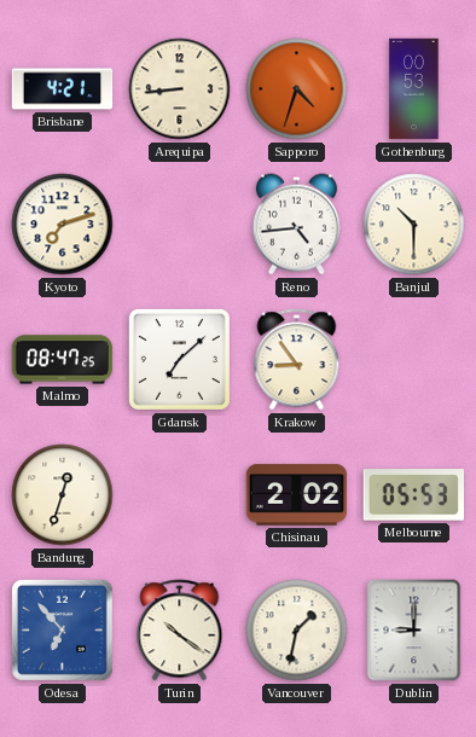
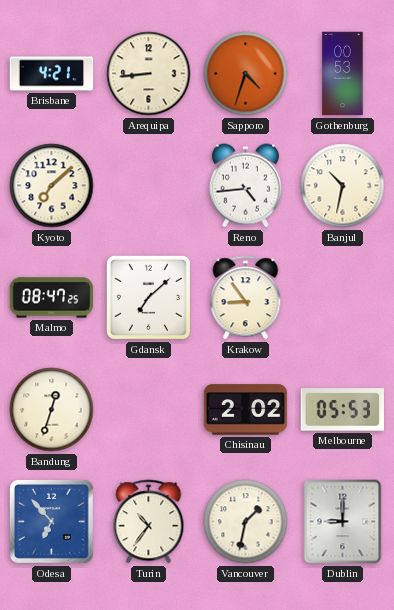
Kyoto: 7:12 -> 7:08 (52, 186)
Banjul: 10:30 -> 10:32 (343, 186)
Turin: 10:21 -> 10:36 (149, 522)
